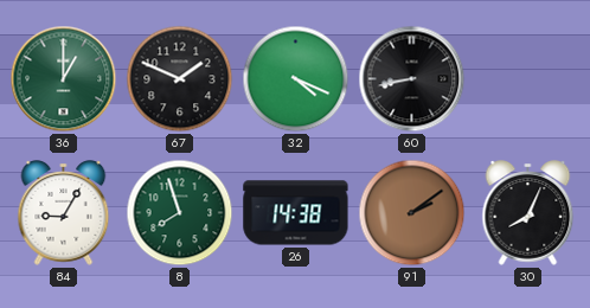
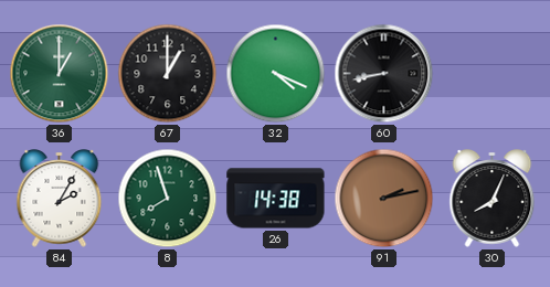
67: 1:49 -> 1:00 (168, 74)
84: 9:05 -> 2:05 (60, 199)
91: 2:09 -> 2:13 (384, 199)
